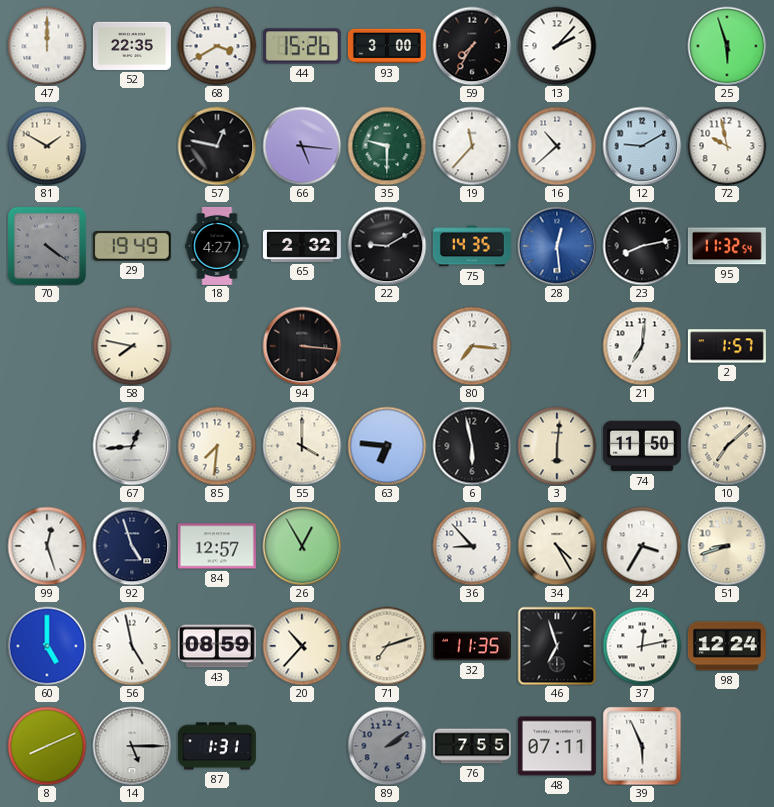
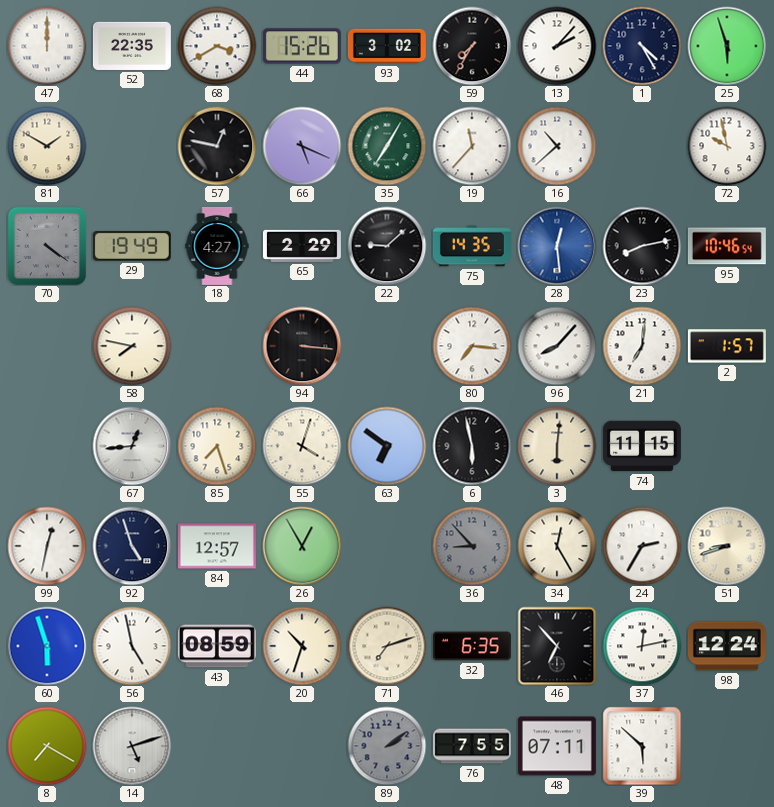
93: 3:00 -> 3:02 (387, 46)
1: none -> 4:25 (642, 46)
66: 5:16 -> 5:19 (302, 146)
35: 9:30 -> 7:05 (387, 146)
12: 9:10 -> none (642, 146)
65: 2:32 -> 2:29 (302, 246)
22: 9:10 -> 9:08 (387, 246)
95: 11:32 -> 10:46 (727, 246)
96: none -> 8:07 (557, 346)
85: 7:31 -> 7:27 (217, 446)
55: 4:00 -> 4:03 (302, 446)
63: 6:46 -> 6:51 (387, 446)
74: 11:50 -> 11:15 (642, 446)
10: 7:08 -> none (727, 446)
99: 12:27 -> 12:32 (47, 546)
36 dial: white -> grey (472, 546)
34: 4:25 -> 12:25 (557, 546)
24: 3:35 -> 2:35 (642, 546)
60: 5:00 -> 5:57 (47, 646)
20: 10:37 -> 10:33 (302, 646)
32: 11:35 -> 6:35 (472, 646)
46: 6:57 -> 6:53 (557, 646)
8: 8:11 -> 7:20 (47, 746)
14: 5:15 -> 5:12 (132, 746)
87: 1:31 -> none (217, 746)
39: 5:56 -> 5:52 (642, 746)
